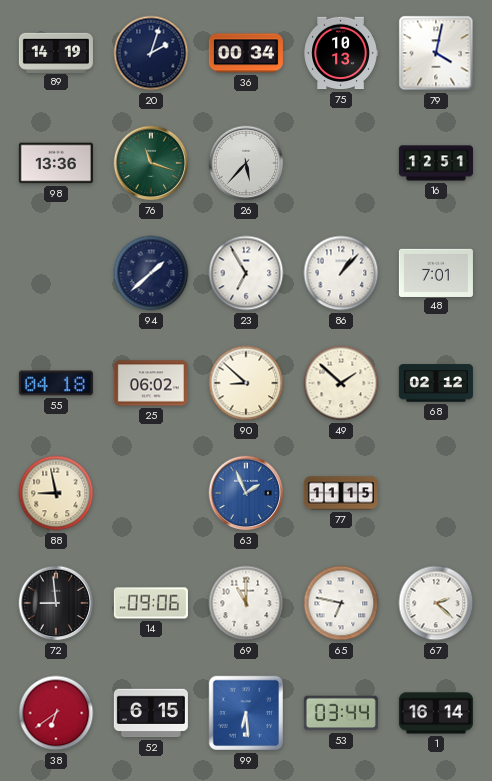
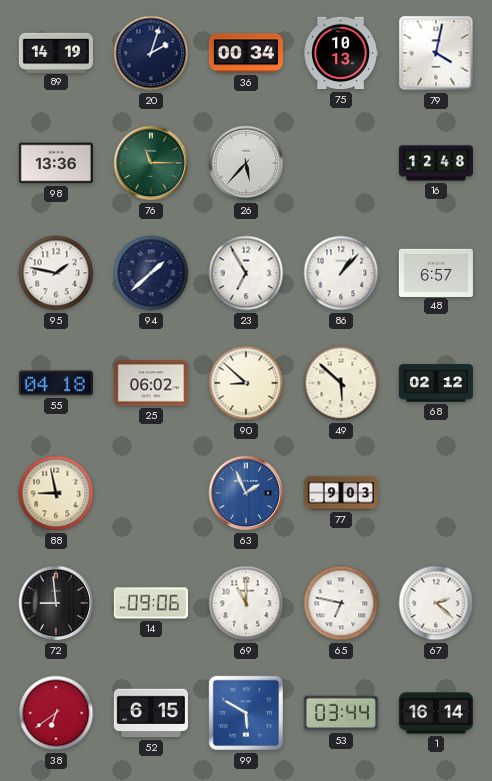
76: 11:18 -> 11:15 (151, 163)
16: 12:51 -> 12:48 (436, 163)
95: none -> 1:47 (56, 273)
48: 7:01 -> 6:57 (436, 272)
49: 1:52 -> 5:52 (341, 383)
77: 11:15 -> 9:03 (341, 493)
99: 6:29 -> 5:50 (246, 713)
